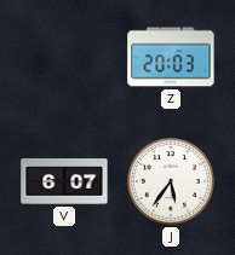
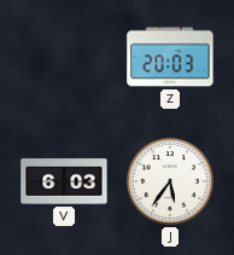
V: 6:07 -> 6:03 (64, 181)
